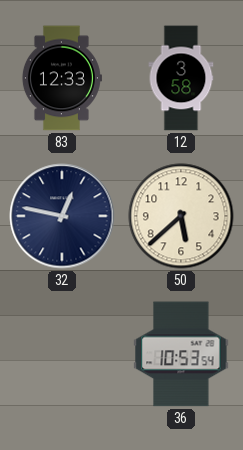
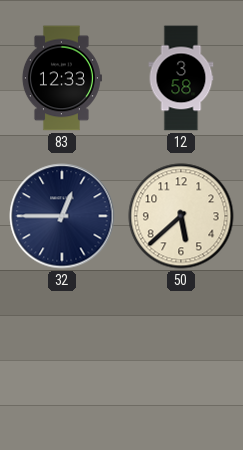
32: 12:47 -> 12:45 (62, 216)
36: 10:53 -> none (181, 354)
